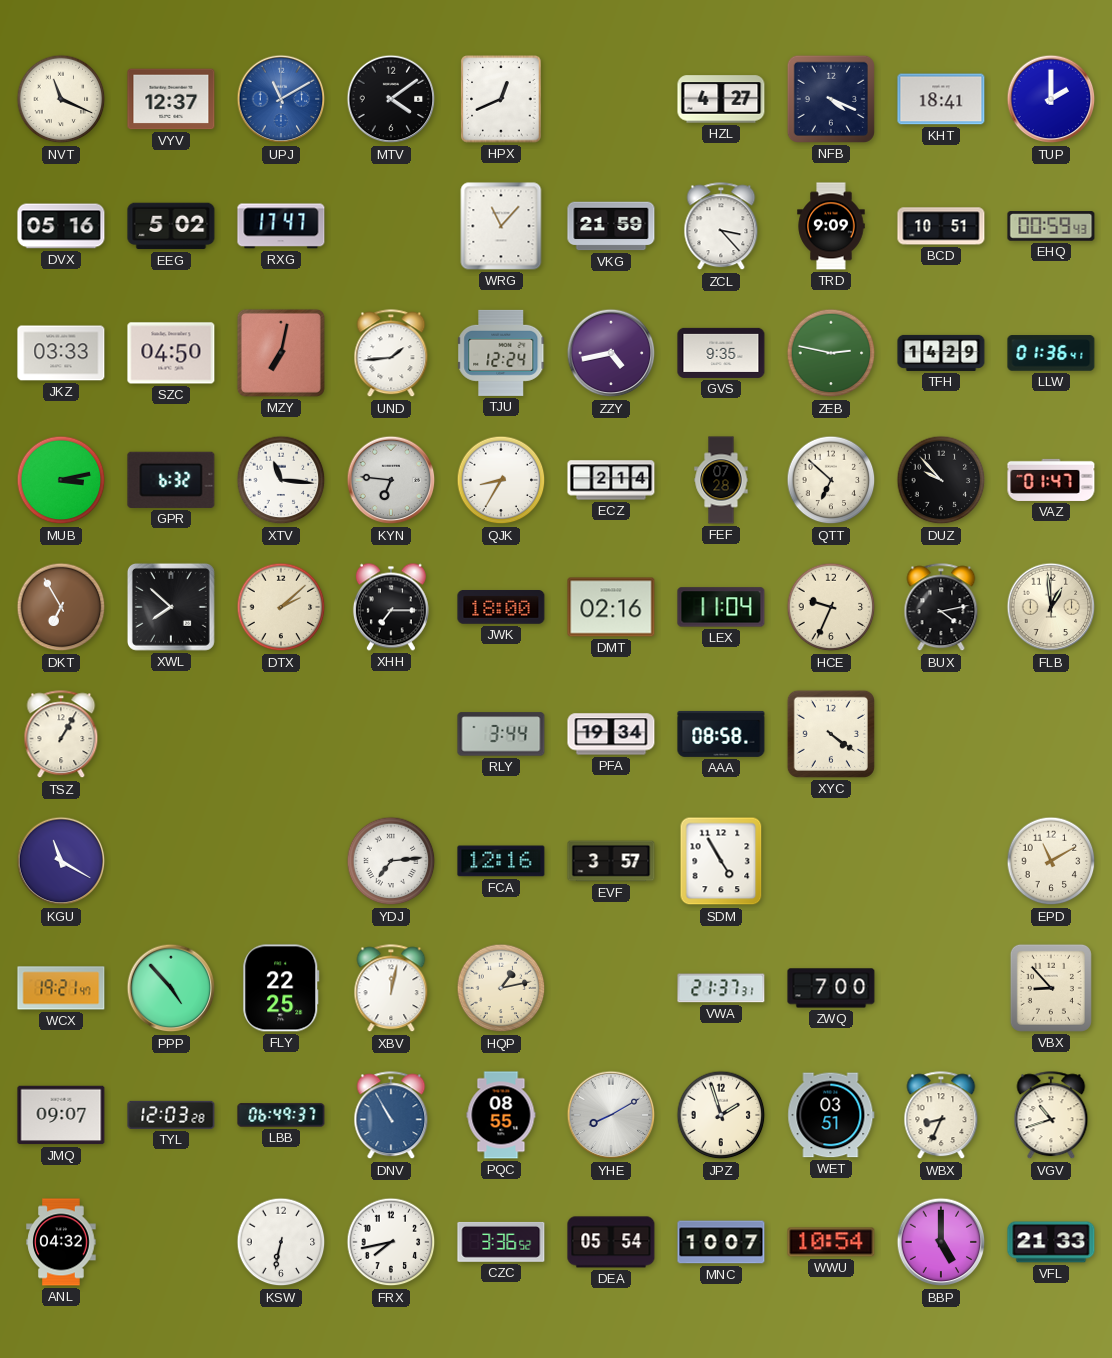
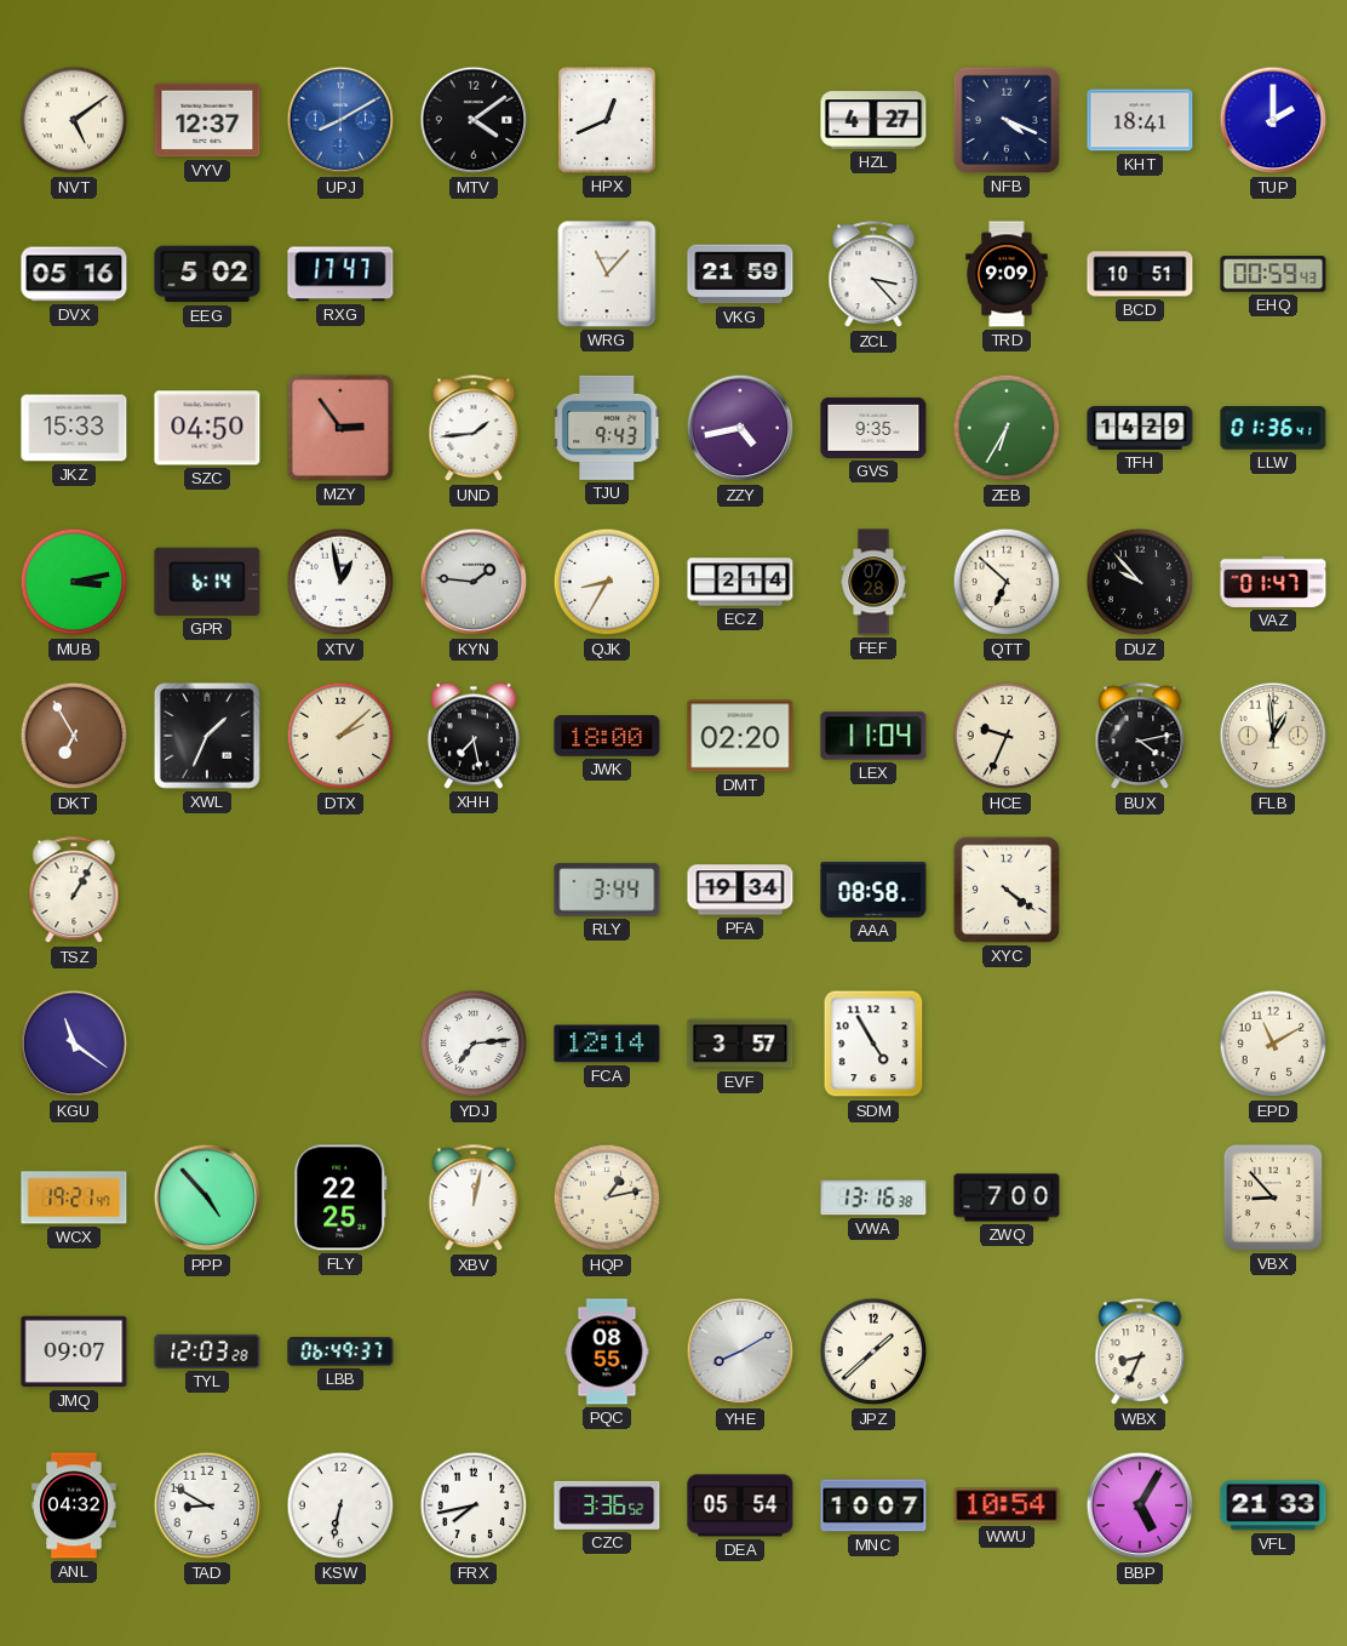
NVT: 11:19 -> 5:09 (74, 120)
UPJ: 11:10 -> 8:10 (340, 120)
JKZ: 03:33 -> 15:33 (74, 428)
MZY: 7:02 -> 2:54 (340, 428)
TJU: 12:24 -> 9:43 (608, 428)
ZEB: 2:47 -> 6:35 (1007, 428)
GPR: 6:32 -> 6:14 (207, 582)
XTV: 11:16 -> 12:58 (340, 582)
KYN: 6:46 -> 1:46 (474, 582)
XWL: 7:52 -> 1:34 (207, 736)
XHH: 7:15 -> 7:28 (474, 736)
DMT: 02:16 -> 02:20 (740, 736)
KGU: 11:20 -> 11:21 (74, 1044)
FCA: 12:16 -> 12:14 (607, 1044)
VWA: 21:37 -> 13:16 (873, 1198)
DNV: 10:55 -> none (391, 1116)
JPZ: 1:57 -> 1:38 (873, 1351)
WET: 03:51 -> none (831, 1115)
VGV: 10:42 -> none (1051, 1116)
TAD: none -> 8:50 (207, 1505)
BBP: 5:00 -> 5:05 (1140, 1505)
